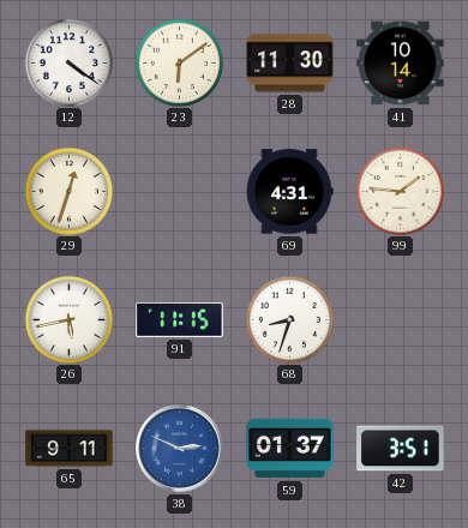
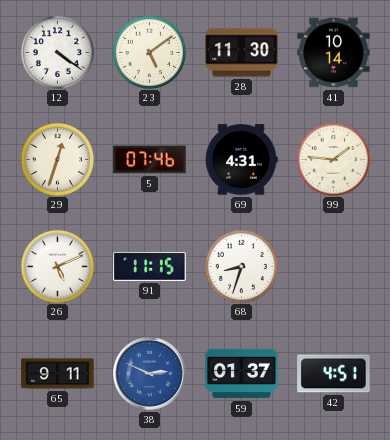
23: 6:09 -> 5:09 (149, 52)
5: none -> 07:46 (150, 160)
26: 5:43 -> 5:11 (57, 266)
42: 3:51 -> 4:51 (334, 374)
